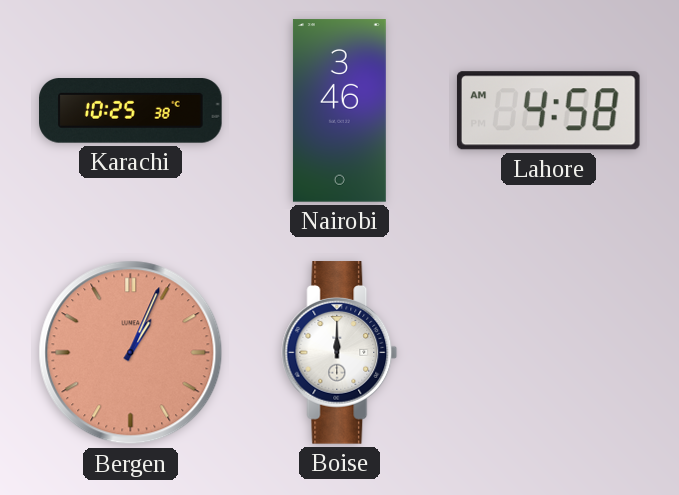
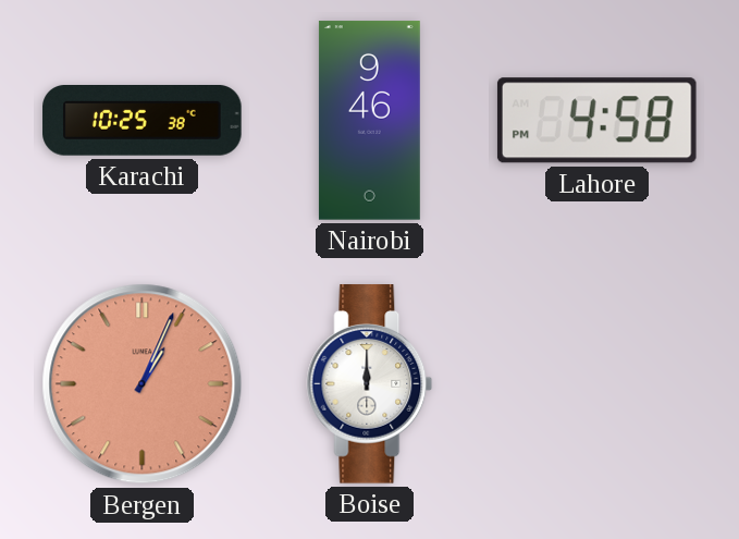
Nairobi: 3:46 -> 9:46 (369, 121)
Lahore: 4:58 AM -> 4:58 PM (596, 121)
